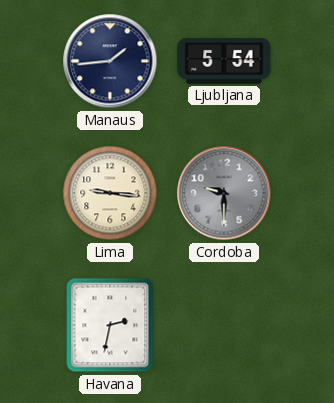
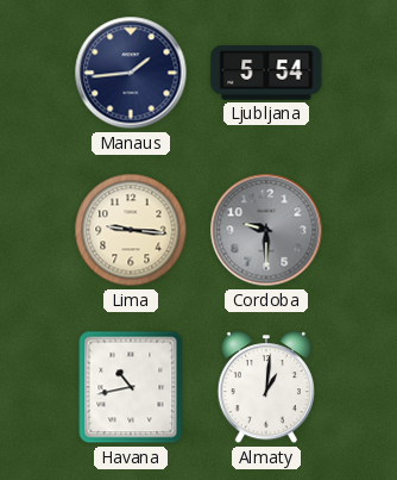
Havana: 2:32 -> 10:43 (131, 387)
Almaty: none -> 1:01 (266, 388)
